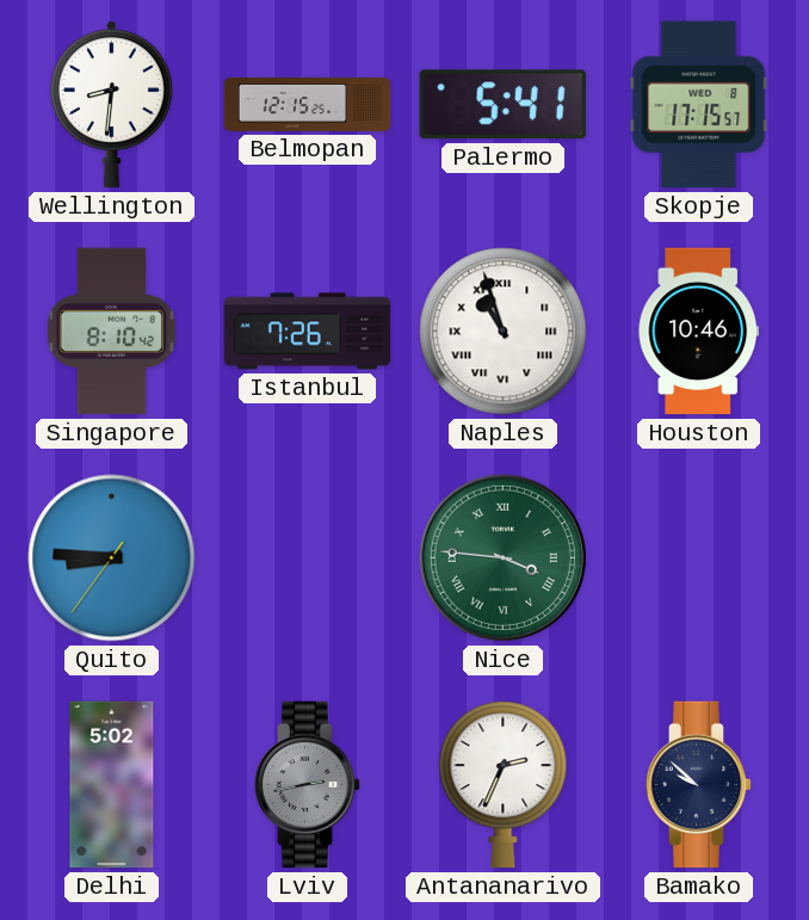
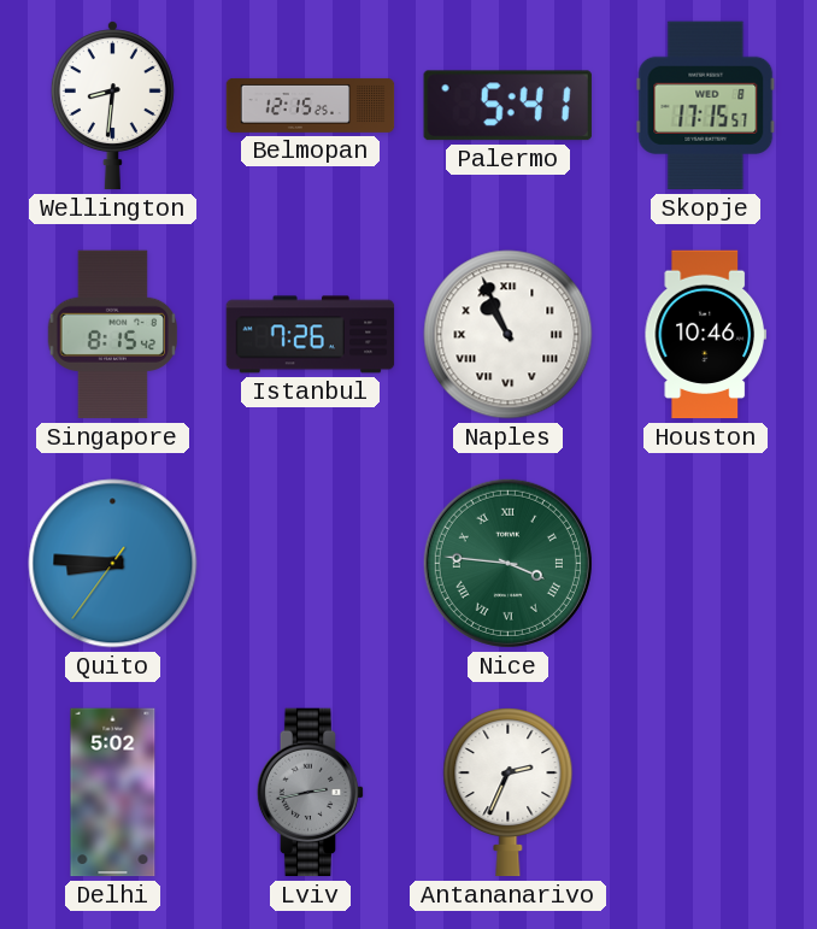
Singapore: 8:10 -> 8:15 (112, 335)
Naples: 10:57 -> 10:56 (509, 335)
Bamako: 9:52 -> none (699, 785)
